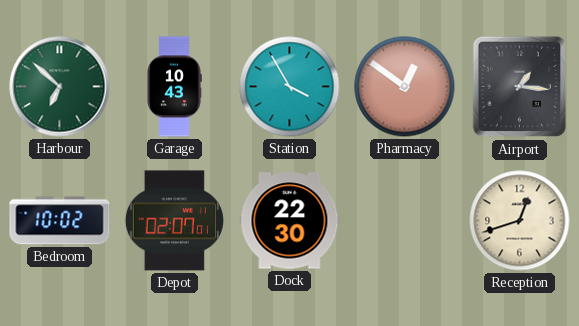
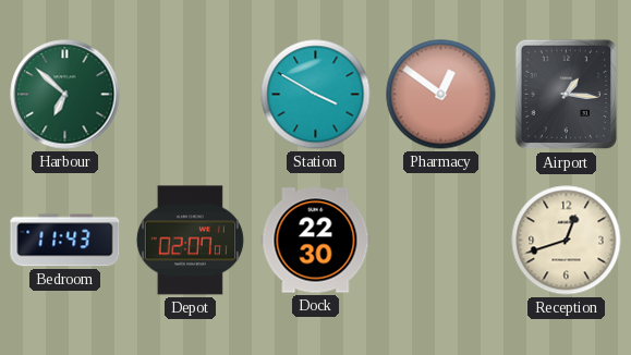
Garage: 10:43 -> none (174, 87)
Station: 3:55 -> 3:50 (316, 95)
Bedroom: 10:02 -> 11:43 (65, 241)
